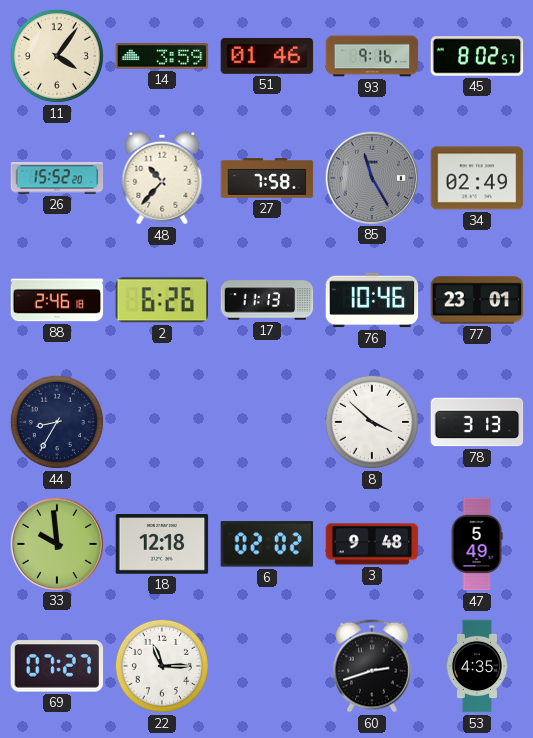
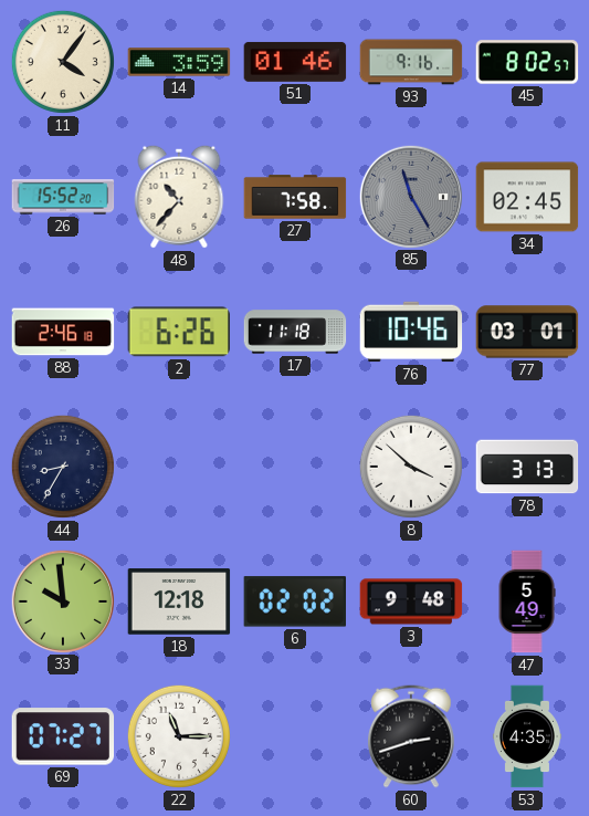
34: 02:49 -> 02:45 (527, 197)
17: 11:13 -> 11:18 (295, 332)
77: 23:01 -> 03:01 (527, 332)
